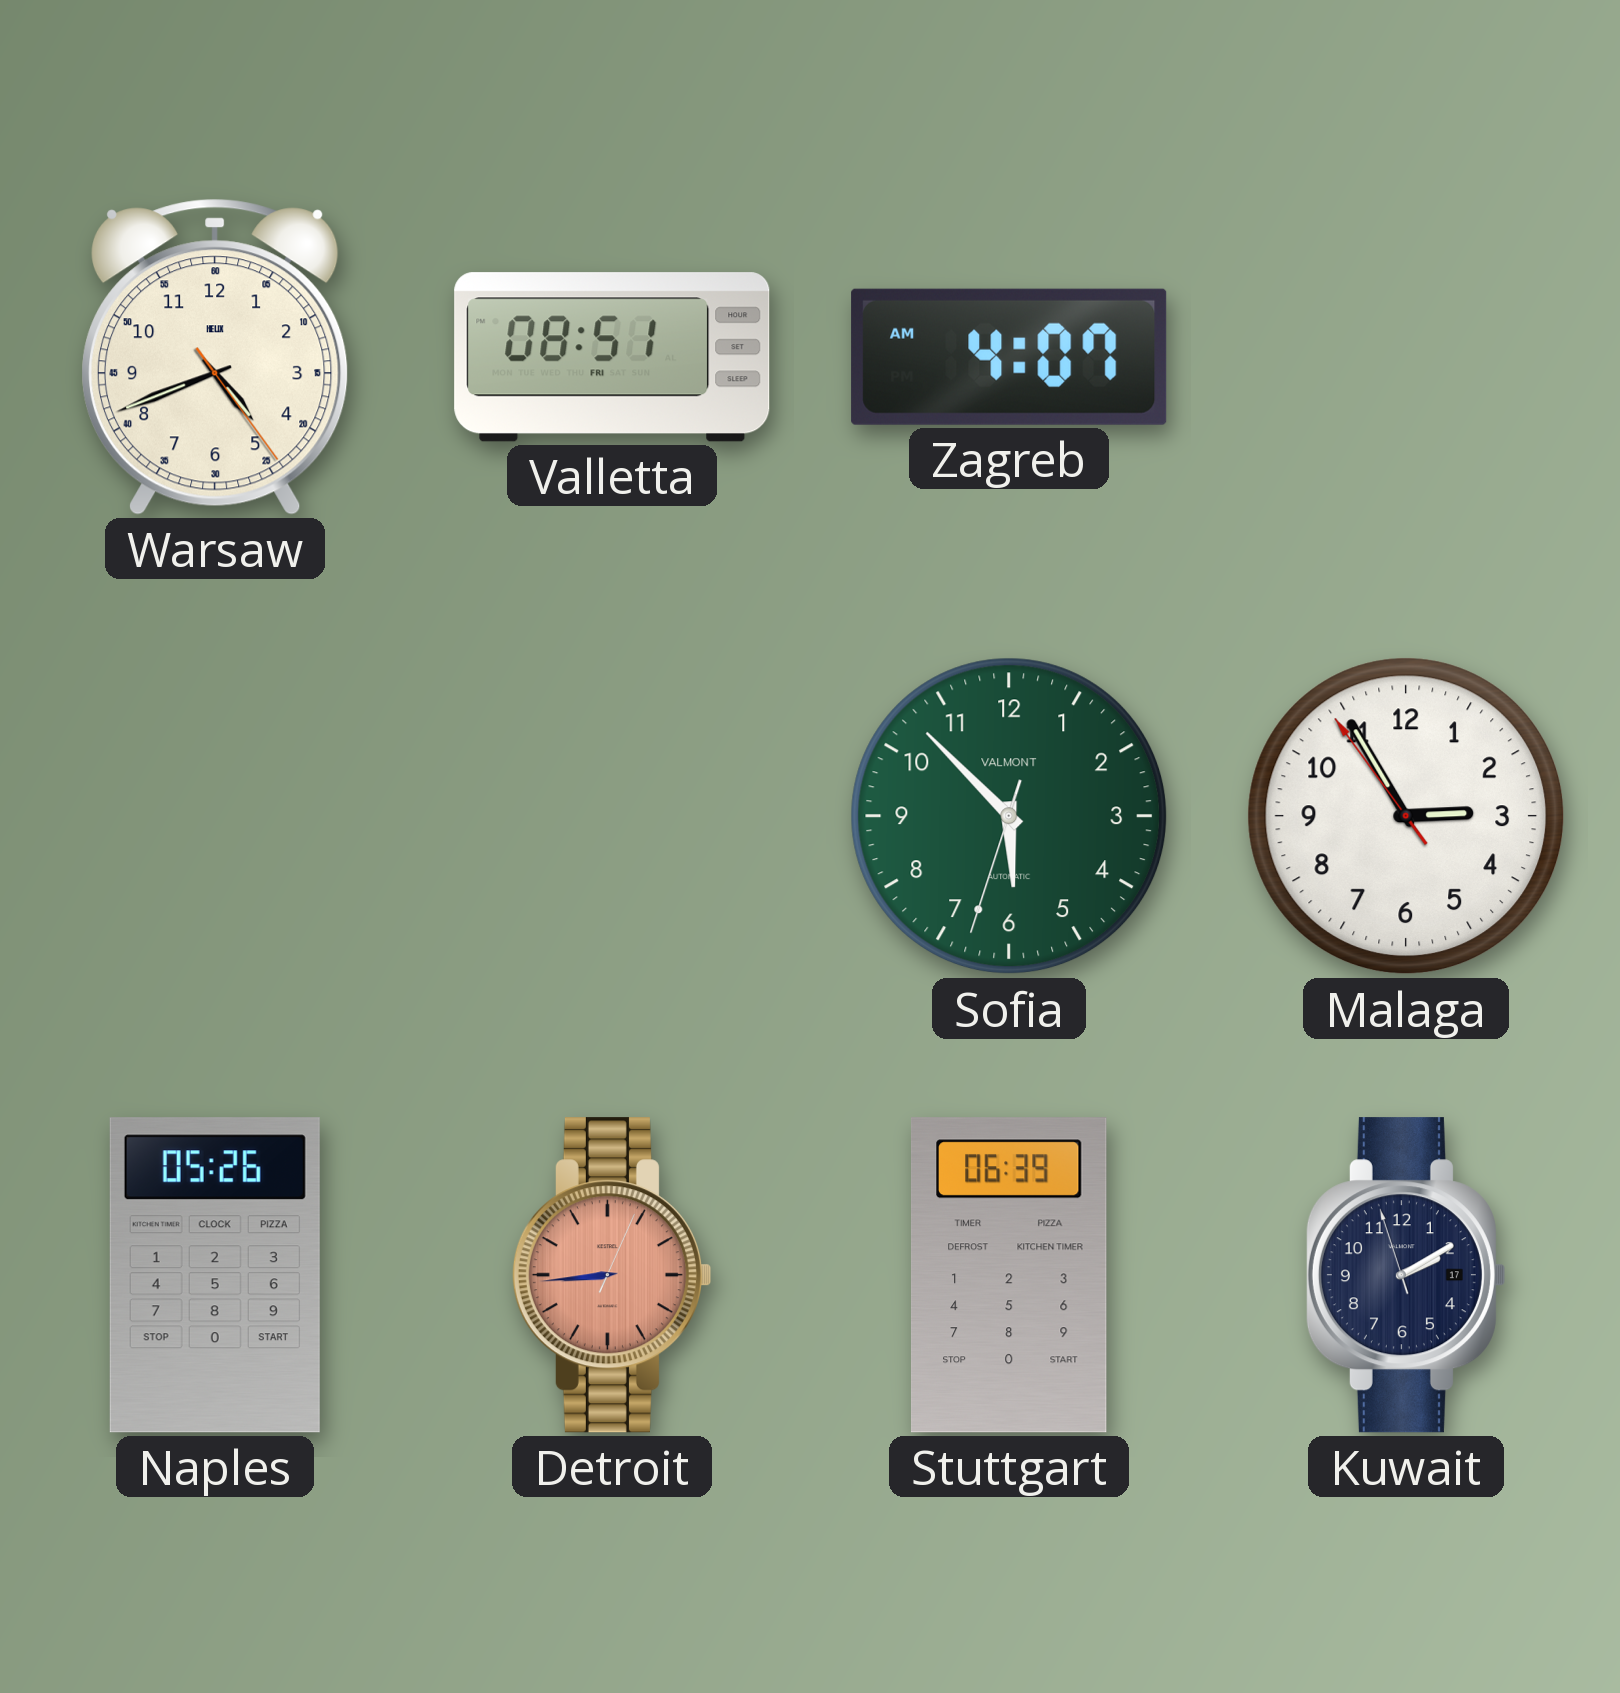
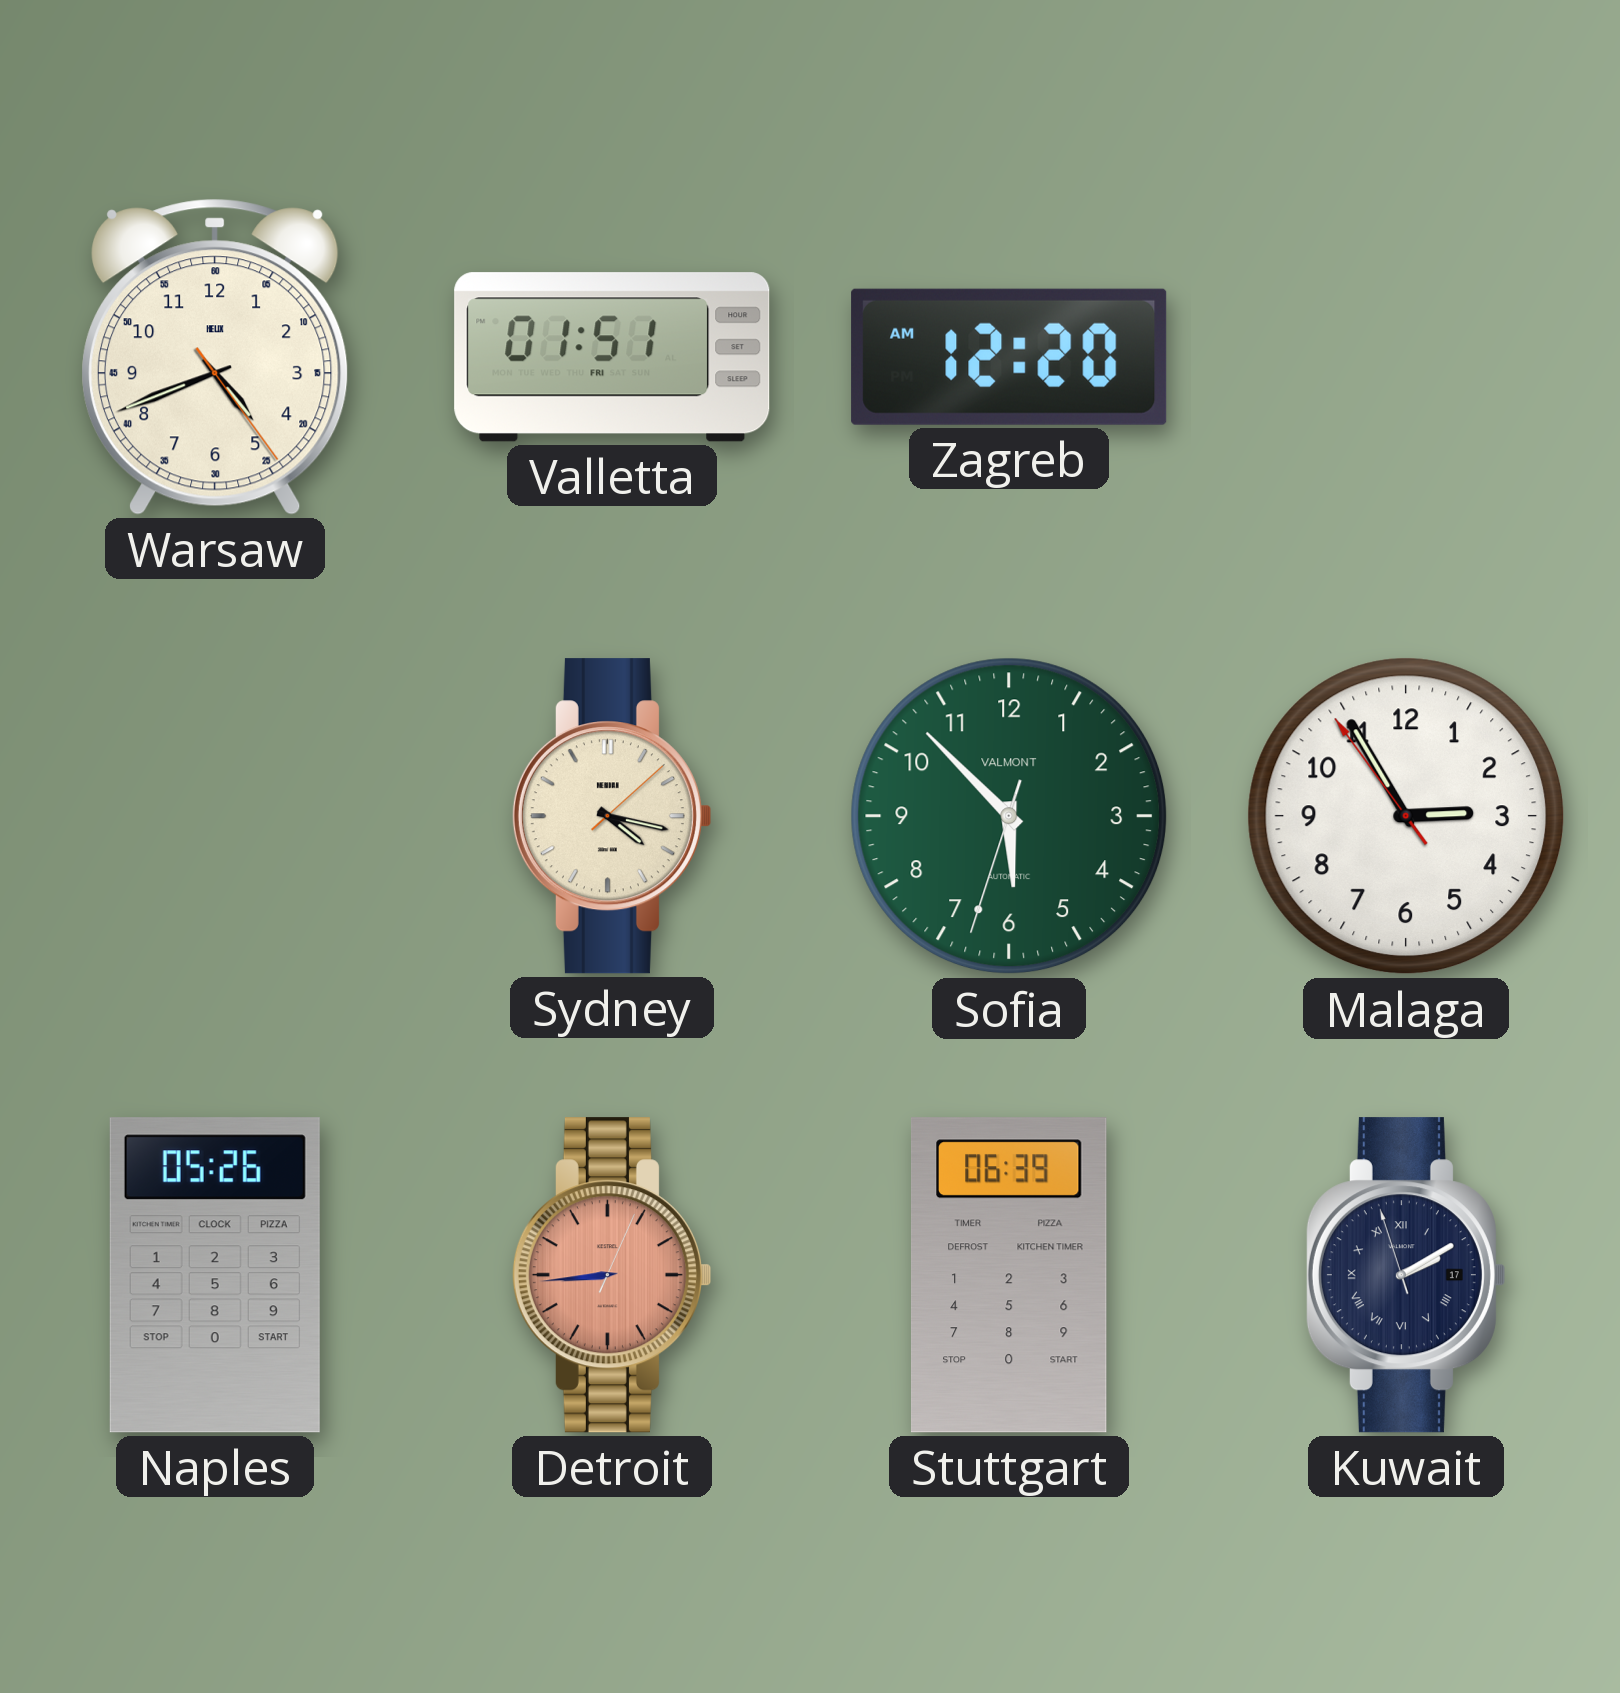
Valletta: 08:51 -> 01:51 (612, 357)
Zagreb: 4:07 -> 12:20 (1009, 357)
Sydney: none -> 4:17 (611, 816)
Kuwait numerals: Arabic -> Roman (1405, 1275)
